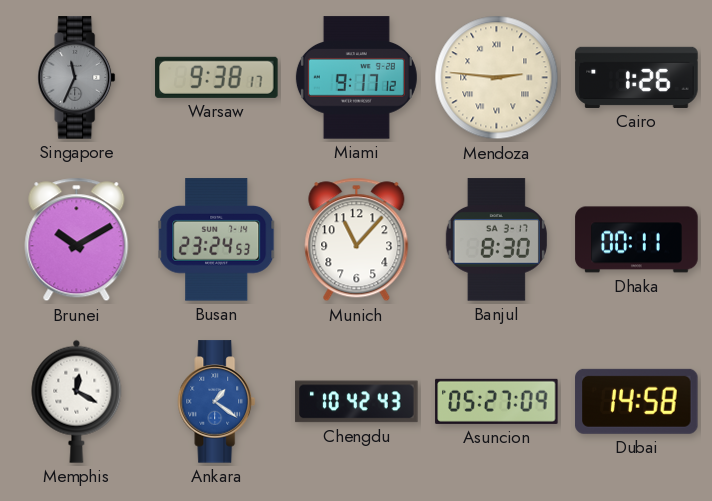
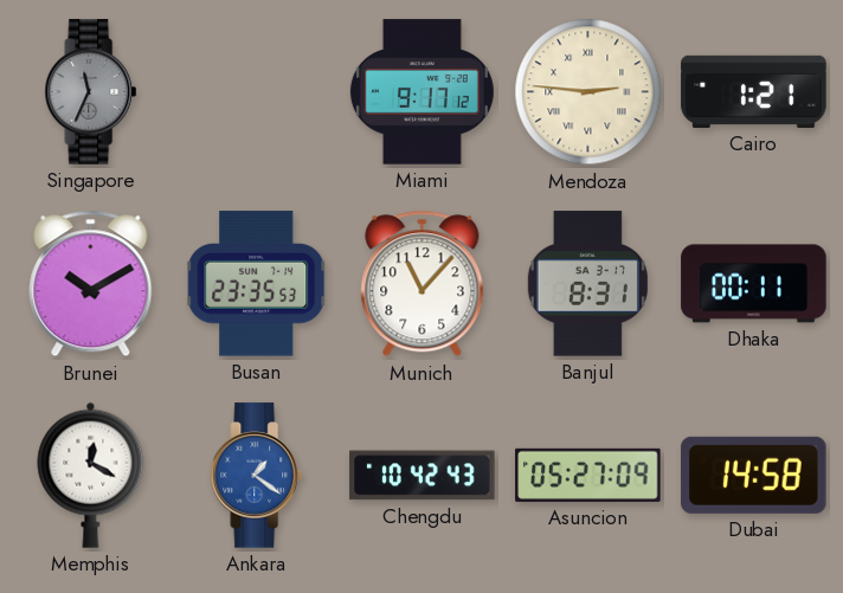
Warsaw: 9:38 -> none (217, 77)
Cairo: 1:26 -> 1:21 (754, 91)
Busan: 23:24 -> 23:35 (257, 284)
Banjul: 8:30 -> 8:31 (587, 284)
